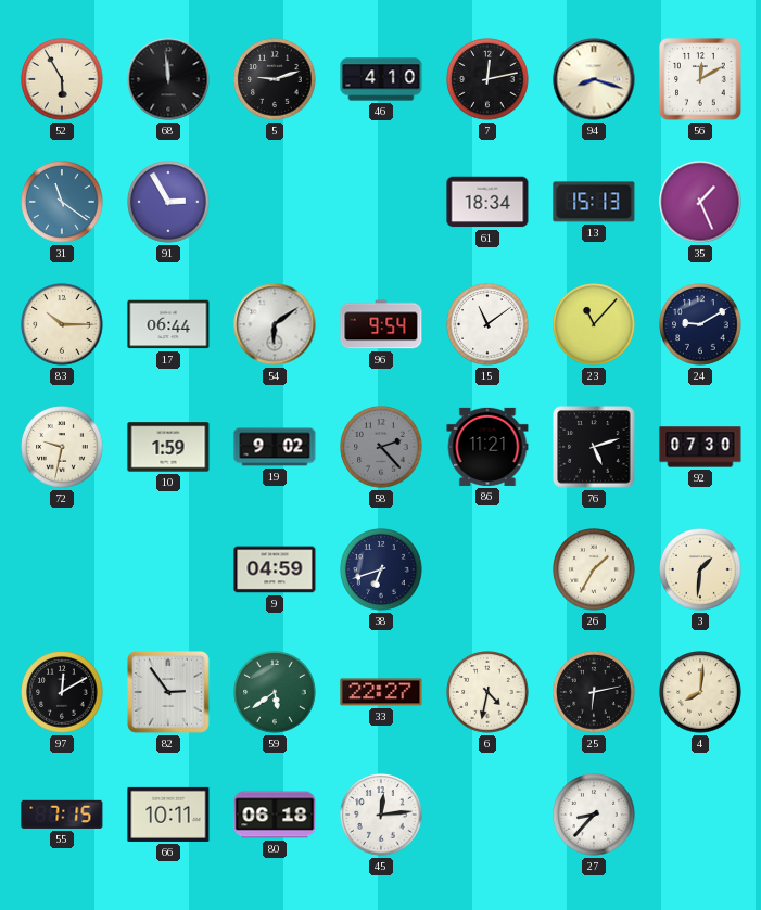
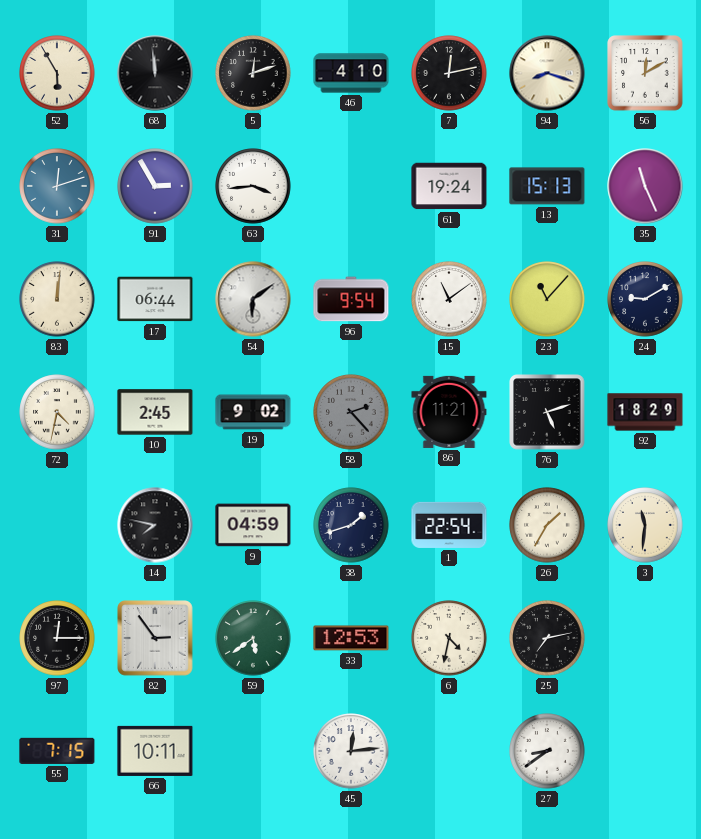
5: 9:12 -> 12:12 (253, 73)
31: 11:21 -> 12:12 (57, 186)
63: none -> 3:44 (253, 186)
61: 18:34 -> 19:24 (449, 186)
35: 1:26 -> 11:26 (645, 186)
83: 10:15 -> 12:01 (57, 299)
72: 9:32 -> 4:32 (57, 412)
10: 1:59 -> 2:45 (155, 412)
92: 07:30 -> 18:29 (645, 412)
14: none -> 7:47 (155, 525)
38: 6:42 -> 1:42 (351, 525)
1: none -> 22:54 (449, 525)
3: 1:31 -> 11:31 (645, 525)
97: 12:10 -> 12:15 (57, 638)
33: 22:27 -> 12:53 (351, 638)
25: 6:13 -> 7:13 (547, 638)
4: 8:01 -> none (700, 692)
80: 06:18 -> none (275, 815)
27: 8:37 -> 8:39 (547, 751)
